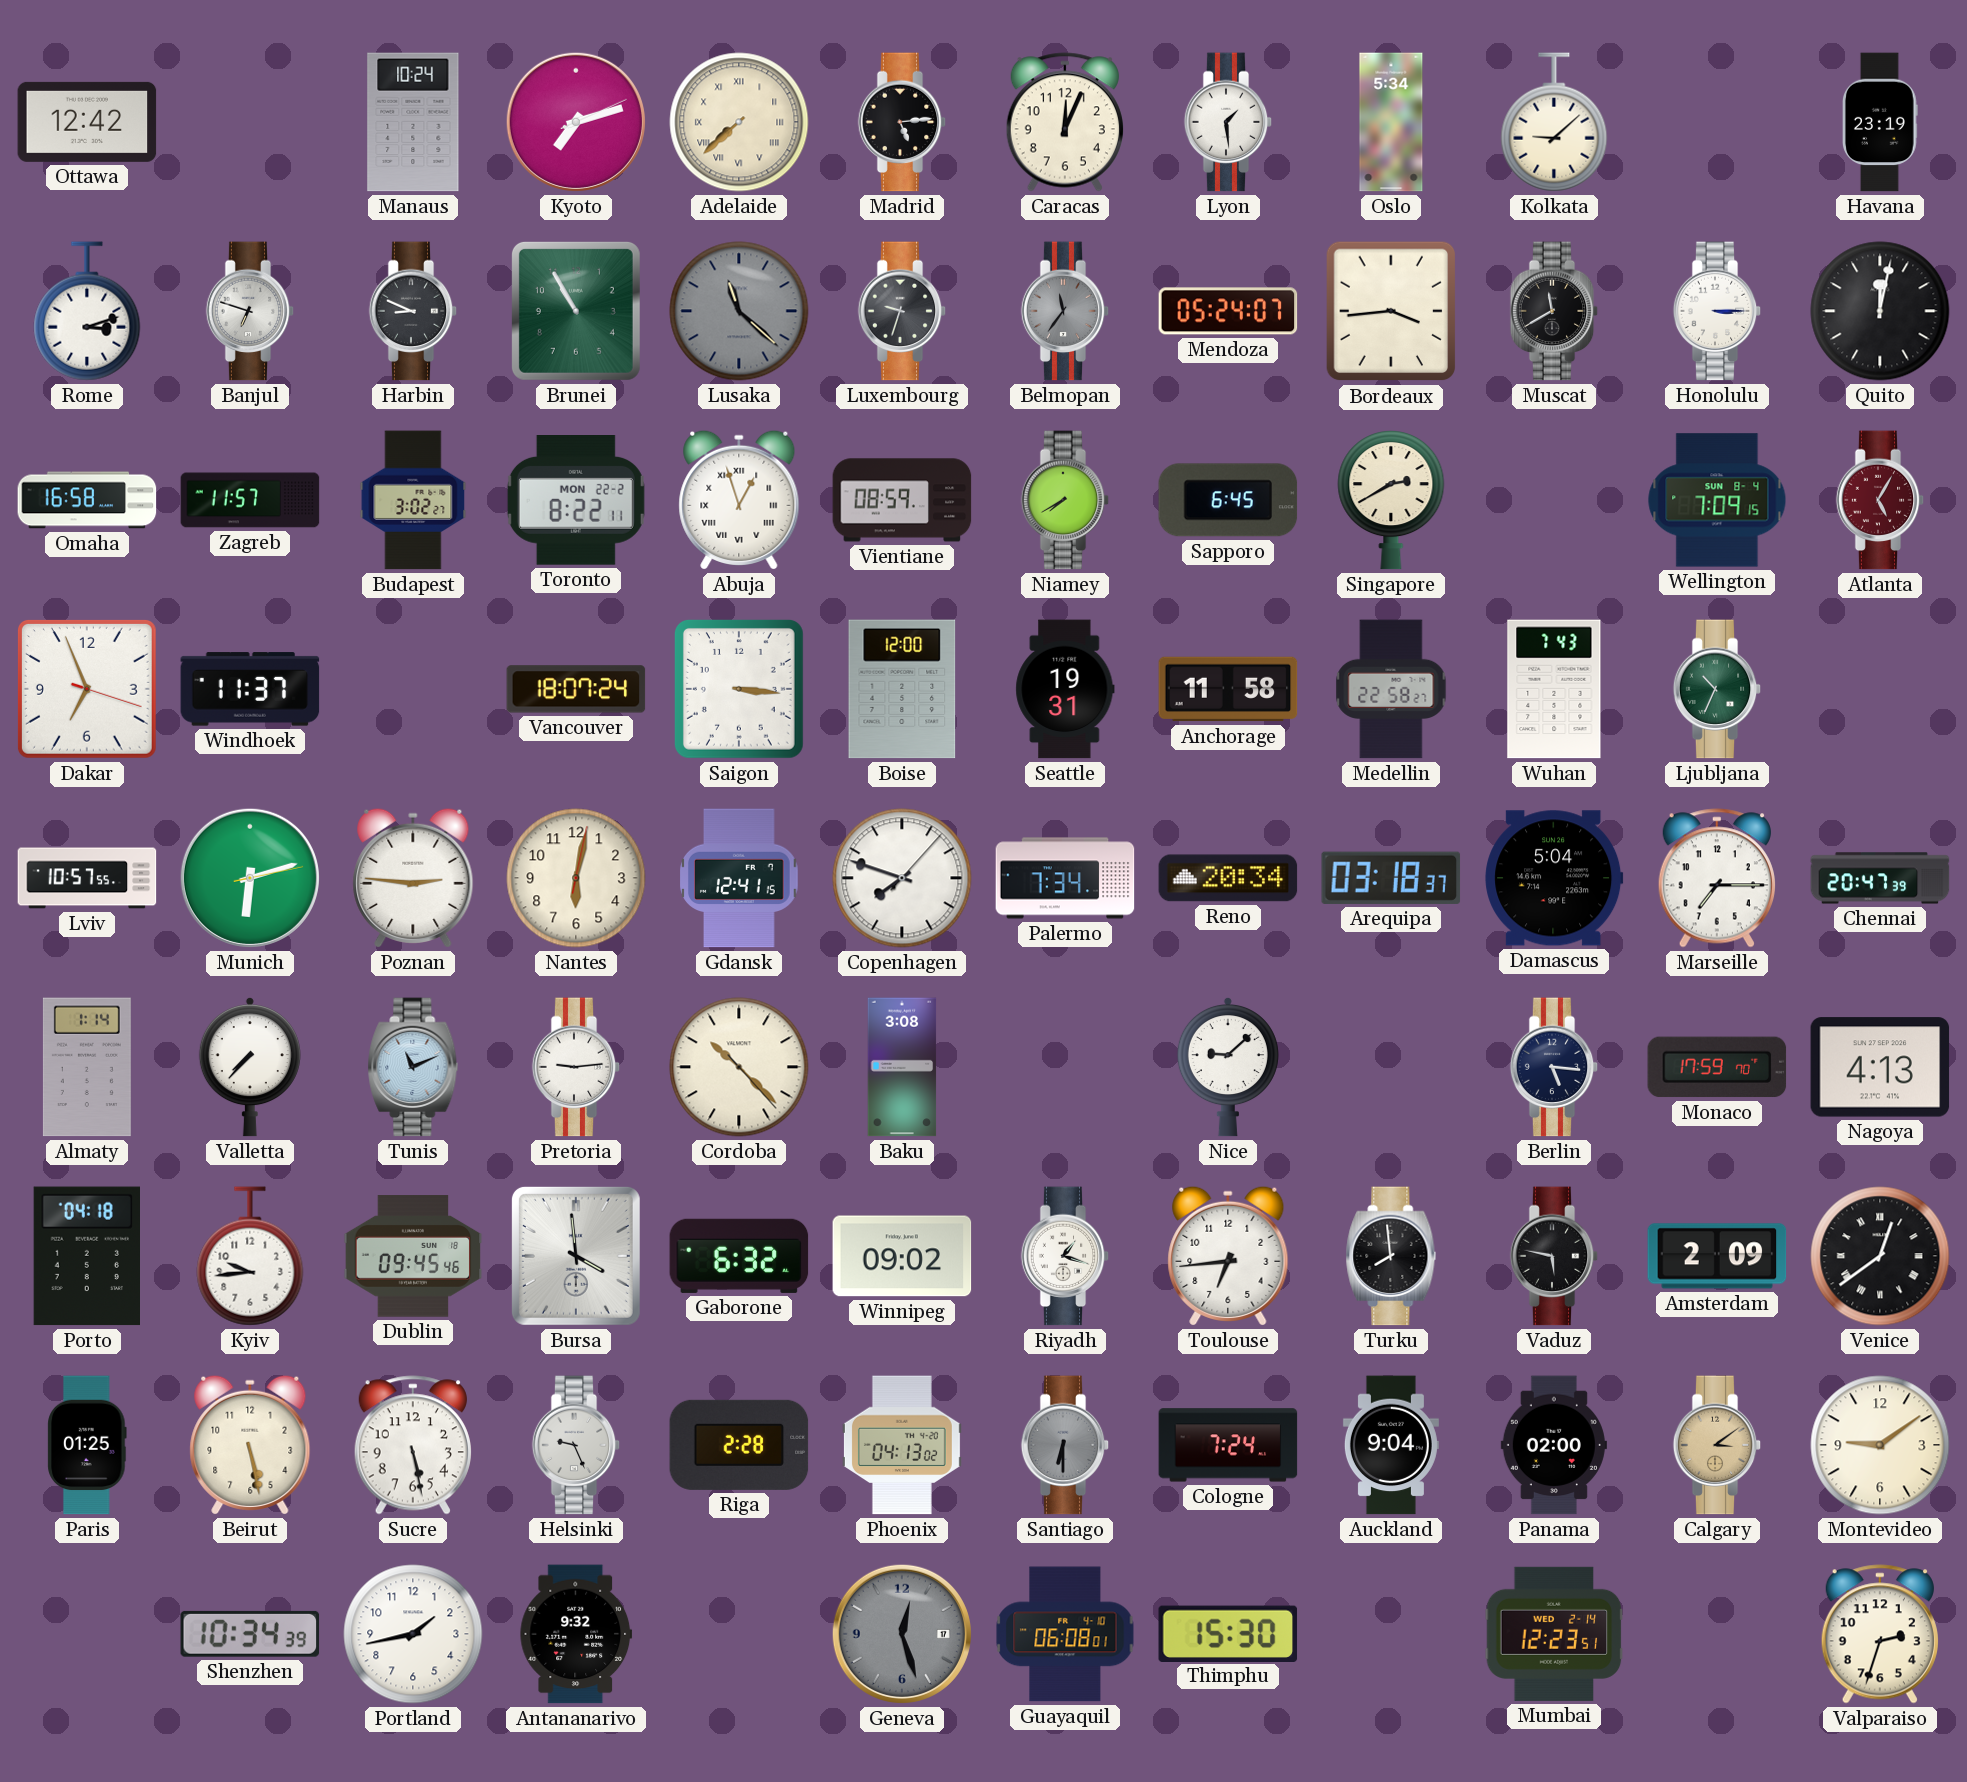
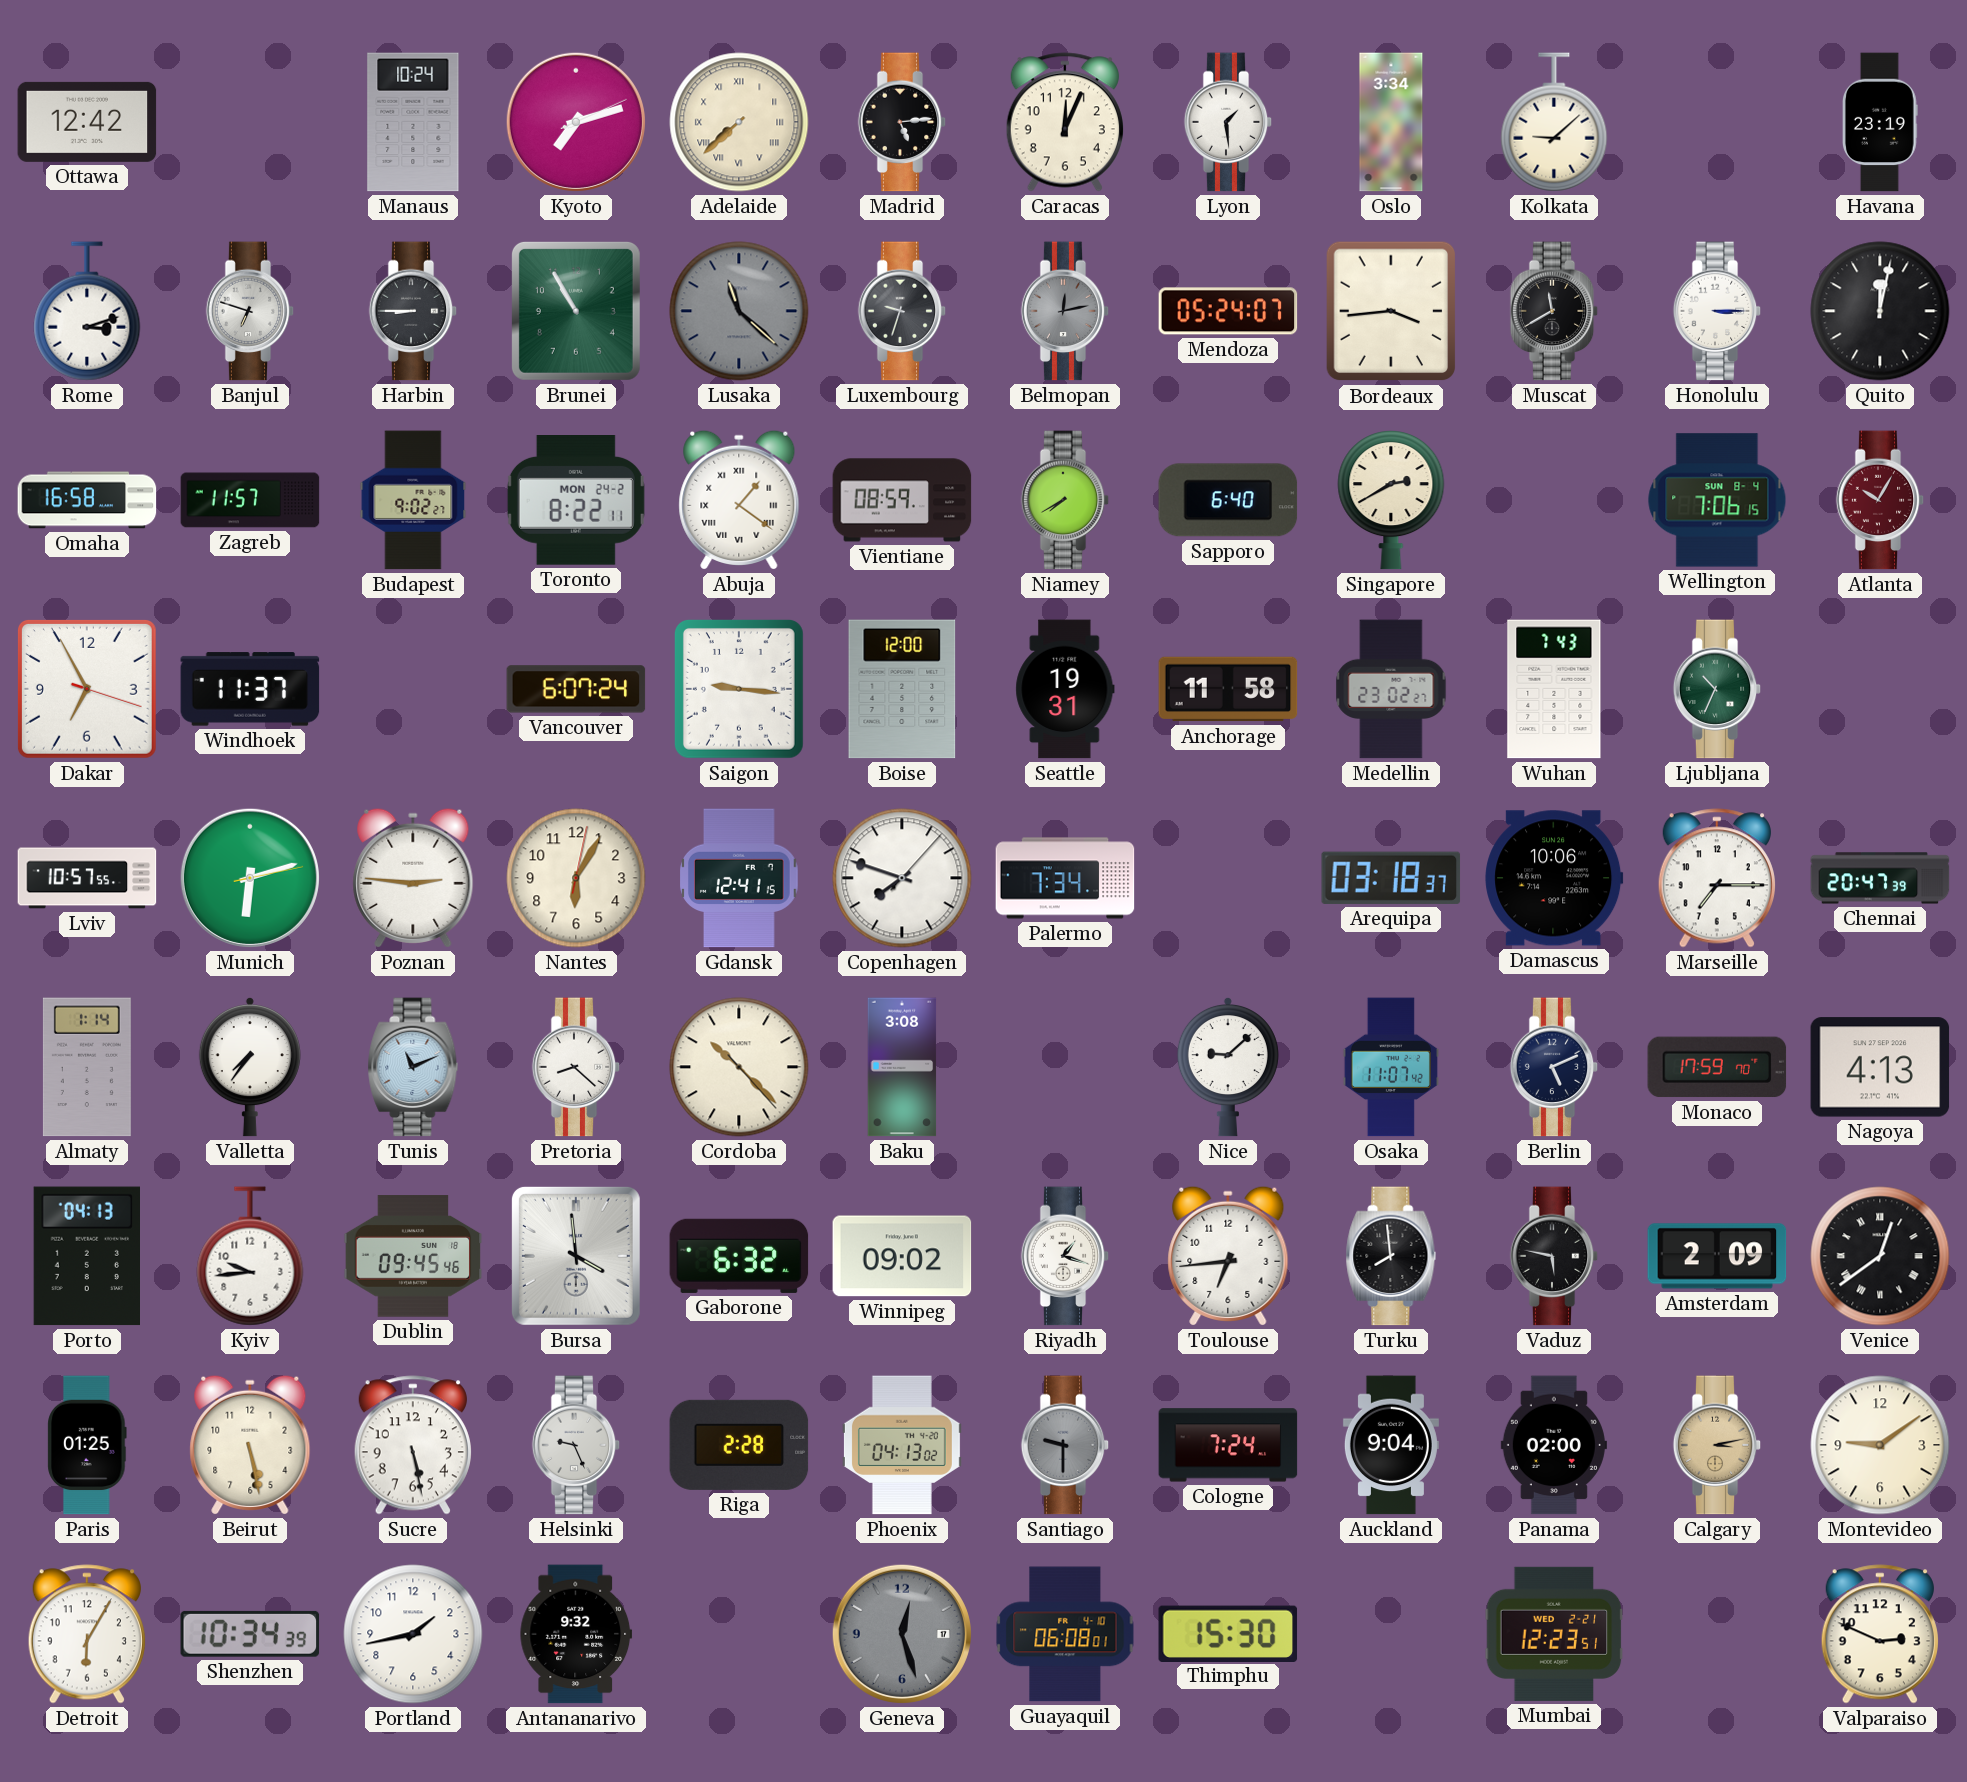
Oslo: 5:34 -> 3:34 (1391, 122)
Harbin: 8:49 -> 8:45 (413, 311)
Belmopan: 11:36 -> 12:13 (1065, 311)
Budapest: 3:02 -> 9:02 (413, 500)
Toronto date: MON 22-2 -> MON 24-2 (576, 501)
Abuja: 12:57 -> 1:21 (739, 500)
Sapporo: 6:45 -> 6:40 (1228, 500)
Wellington: 7:09 -> 7:06 (1717, 500)
Atlanta: 5:05 -> 10:05 (1880, 500)
Dakar: 6:56 -> 6:55 (87, 689)
Vancouver: 18:07 -> 6:07 (576, 689)
Saigon: 3:16 -> 9:16 (739, 689)
Medellin: 22:58 -> 23:02 (1391, 689)
Nantes: 6:02 -> 6:05 (576, 878)
Reno: 20:34 -> none (1228, 878)
Damascus: 5:04 -> 10:06 (1554, 878)
Valletta: 7:37 -> 7:36 (250, 1067)
Pretoria: 9:14 -> 8:22 (576, 1067)
Osaka: none -> 11:07 (1391, 1067)
Berlin: 5:16 -> 5:11 (1554, 1067)
Porto: 04:18 -> 04:13 (86, 1256)
Santiago: 6:30 -> 9:30 (1065, 1445)
Calgary: 3:09 -> 3:13 (1717, 1445)
Detroit: none -> 6:05 (87, 1634)
Mumbai date: WED 2-14 -> WED 2-21 (1554, 1634)
Valparaiso: 2:33 -> 2:49 (1880, 1634)
